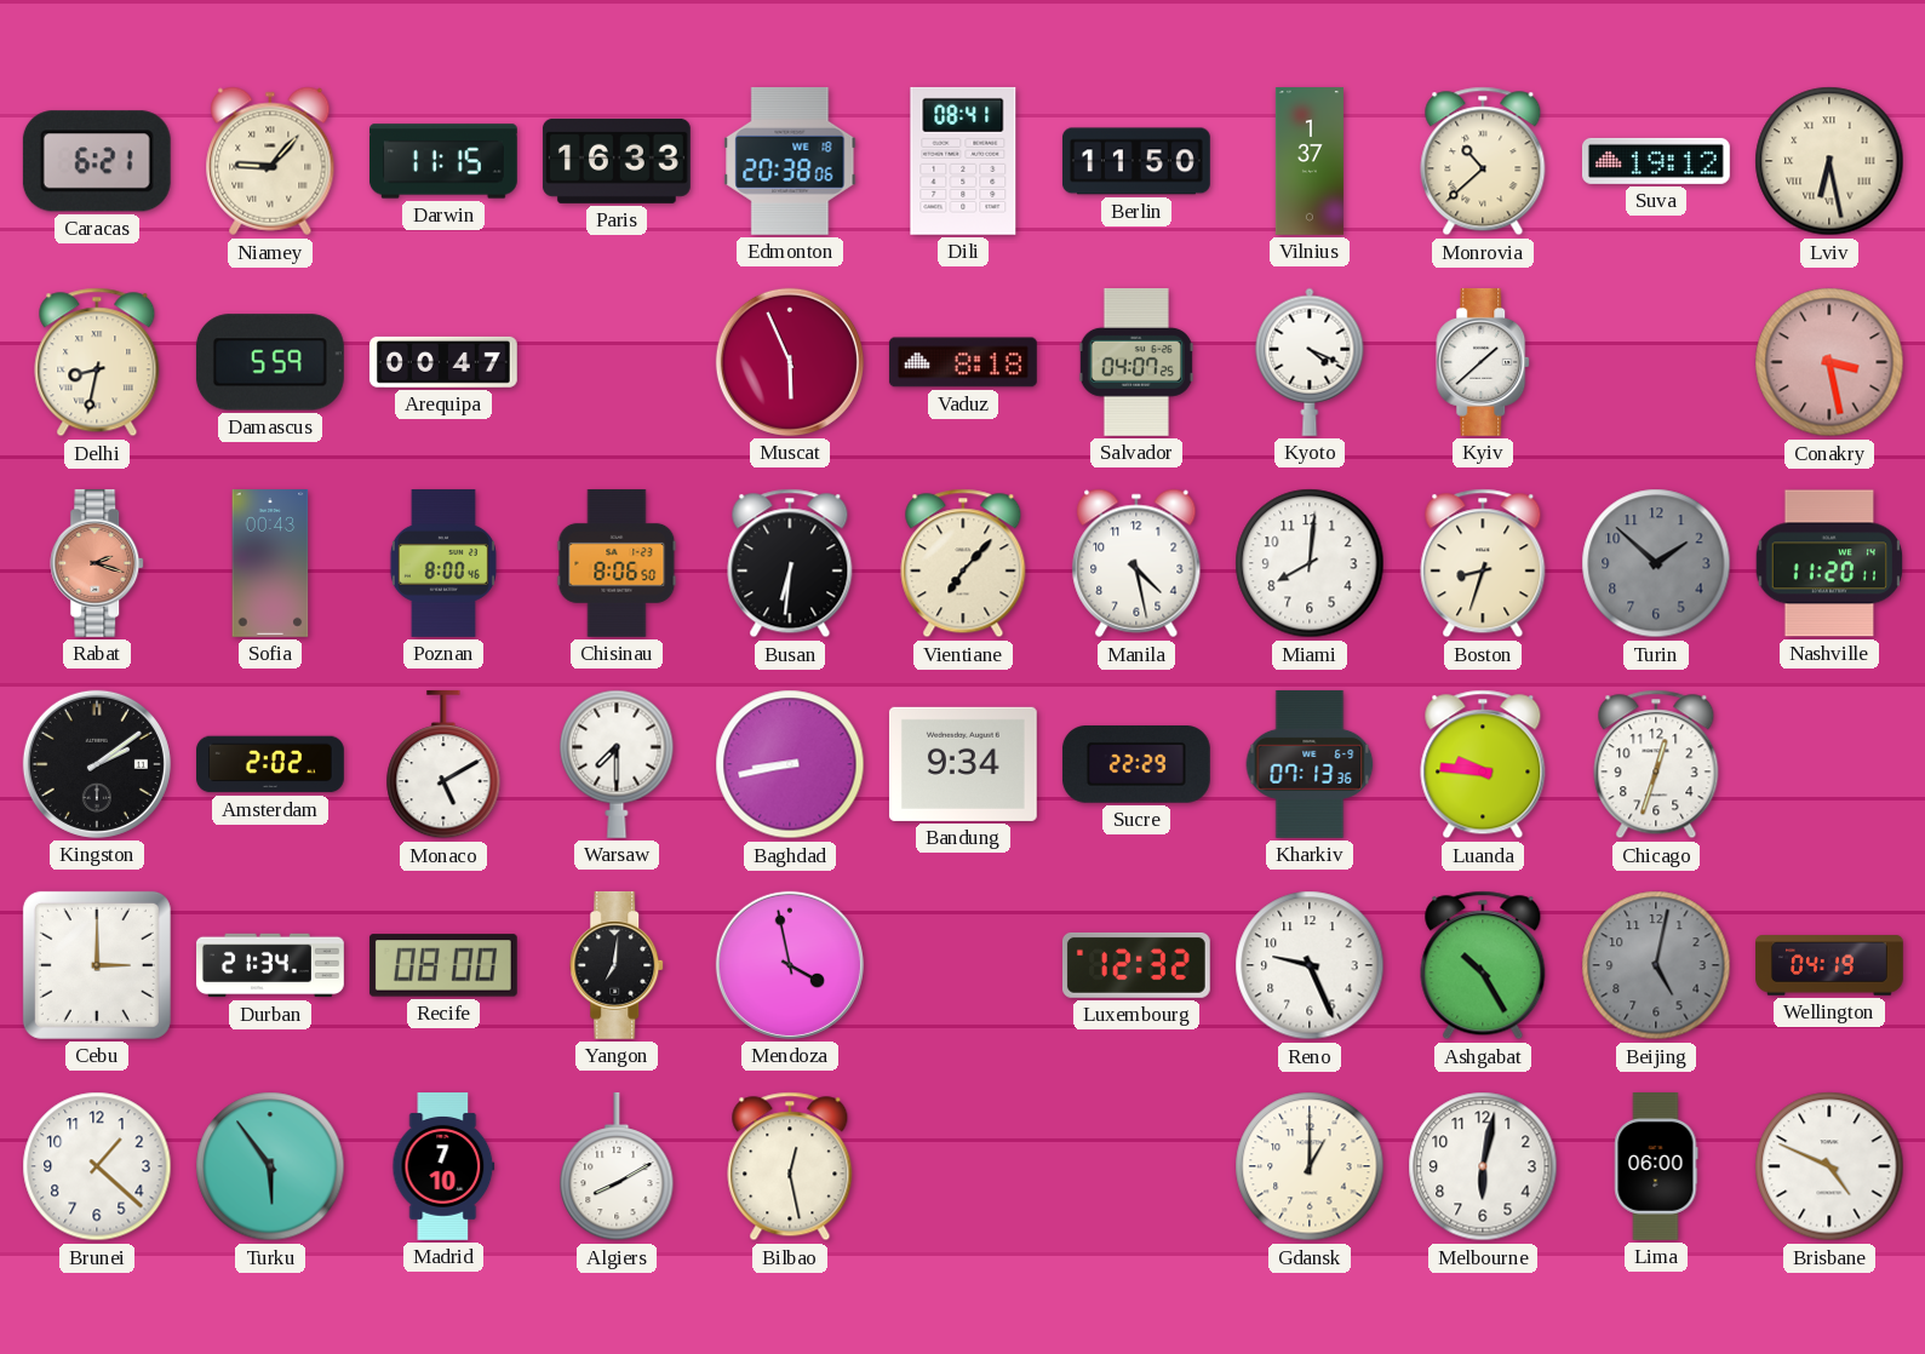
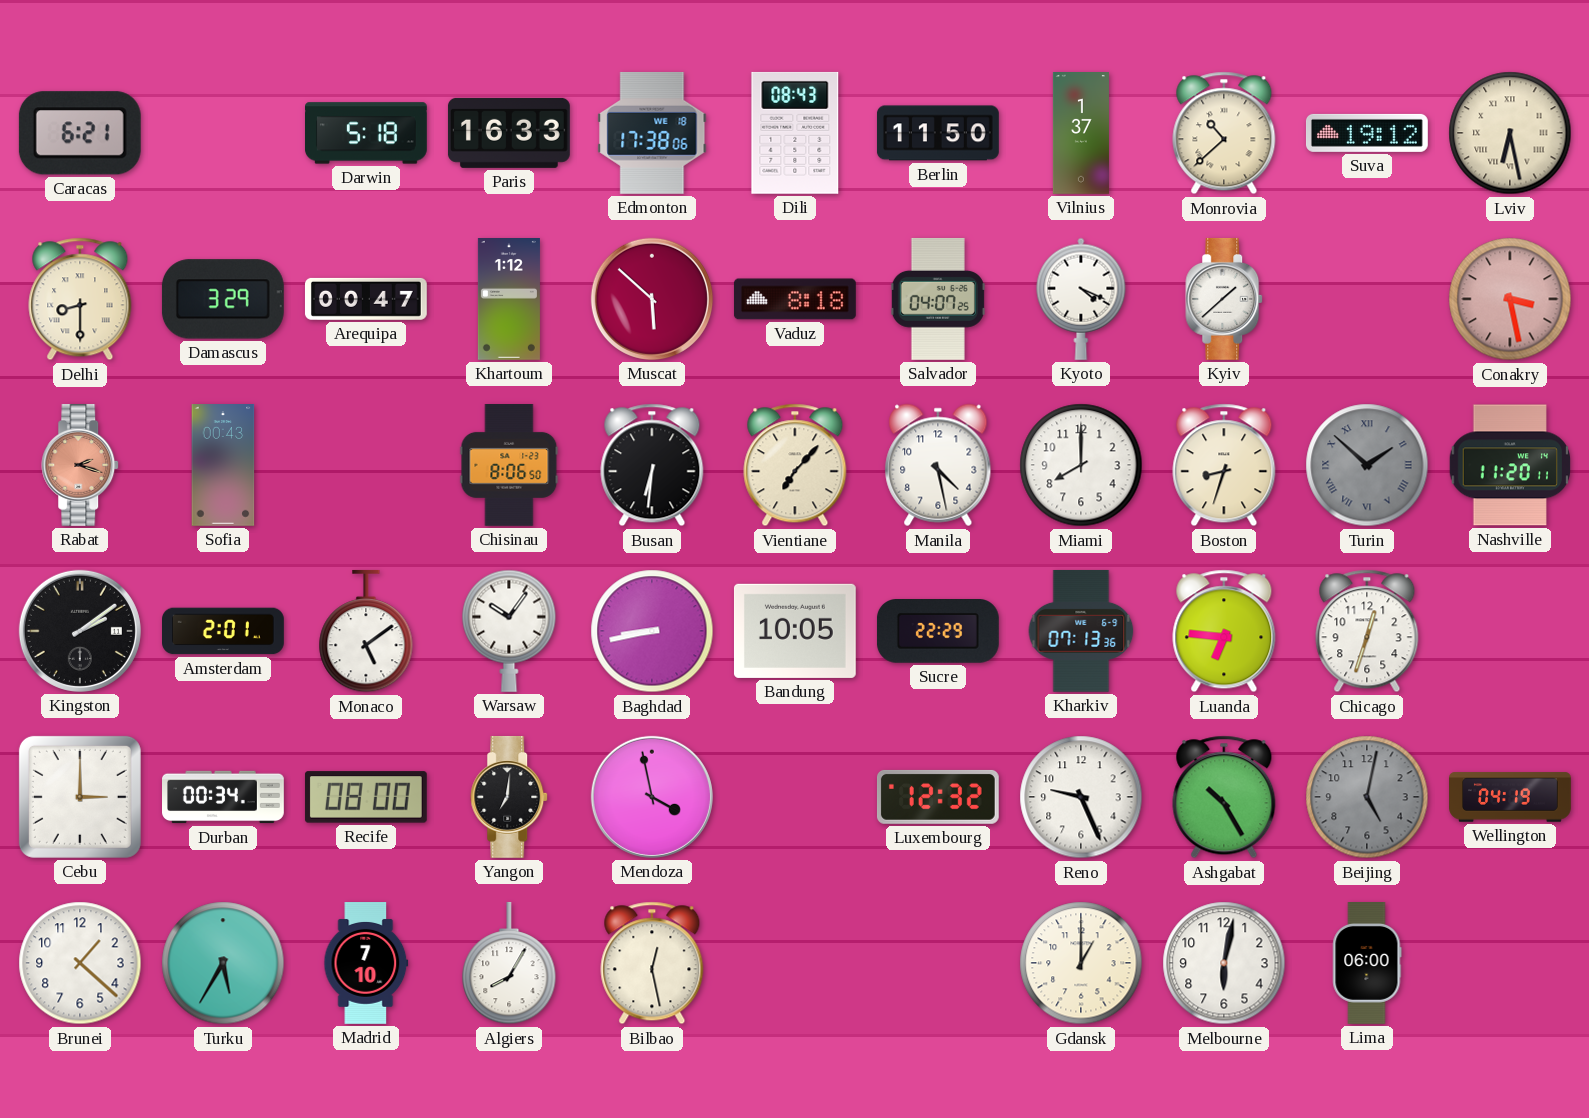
Niamey: 9:07 -> none (270, 161)
Darwin: 11:15 -> 5:18 (367, 133)
Edmonton: 20:38 -> 17:38 (652, 133)
Dili: 08:41 -> 08:43 (795, 133)
Delhi: 8:32 -> 8:30 (80, 299)
Damascus: 5:59 -> 3:29 (223, 299)
Khartoum: none -> 1:12 (509, 300)
Muscat: 5:56 -> 5:52 (652, 299)
Poznan: 8:00 -> none (443, 564)
Miami: 8:01 -> 8:00 (1081, 465)
Turin numerals: Arabic -> Roman (1367, 465)
Amsterdam: 2:02 -> 2:01 (224, 631)
Monaco: 5:10 -> 5:09 (366, 631)
Warsaw: 7:30 -> 10:06 (509, 631)
Bandung: 9:34 -> 10:05 (795, 631)
Luanda: 9:46 -> 6:46 (1224, 631)
Durban: 21:34 -> 00:34 (224, 797)
Turku: 5:54 -> 5:35 (223, 963)
Algiers: 8:10 -> 8:05 (509, 963)
Brisbane: 4:49 -> none (1829, 1166)
